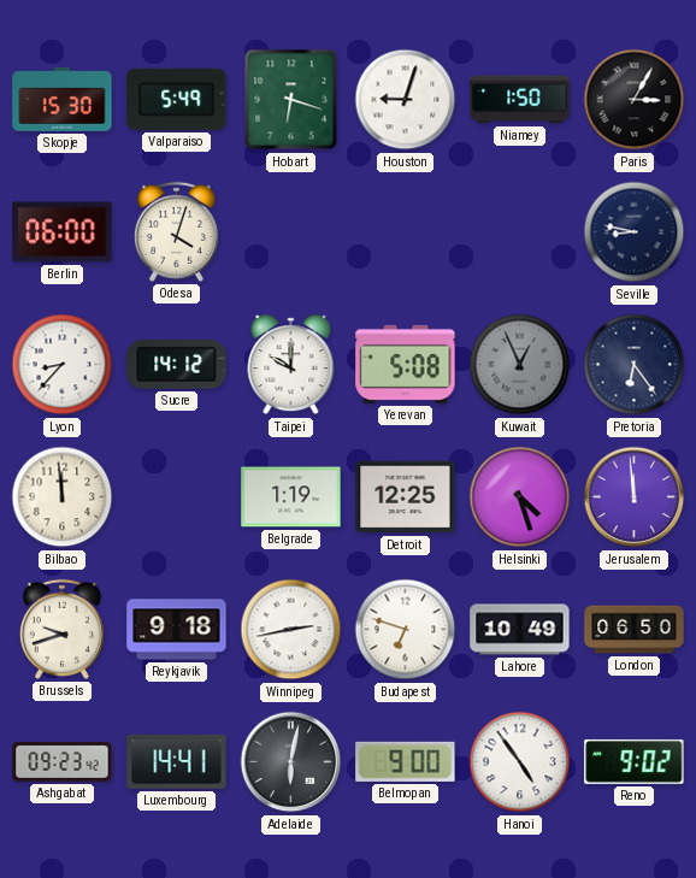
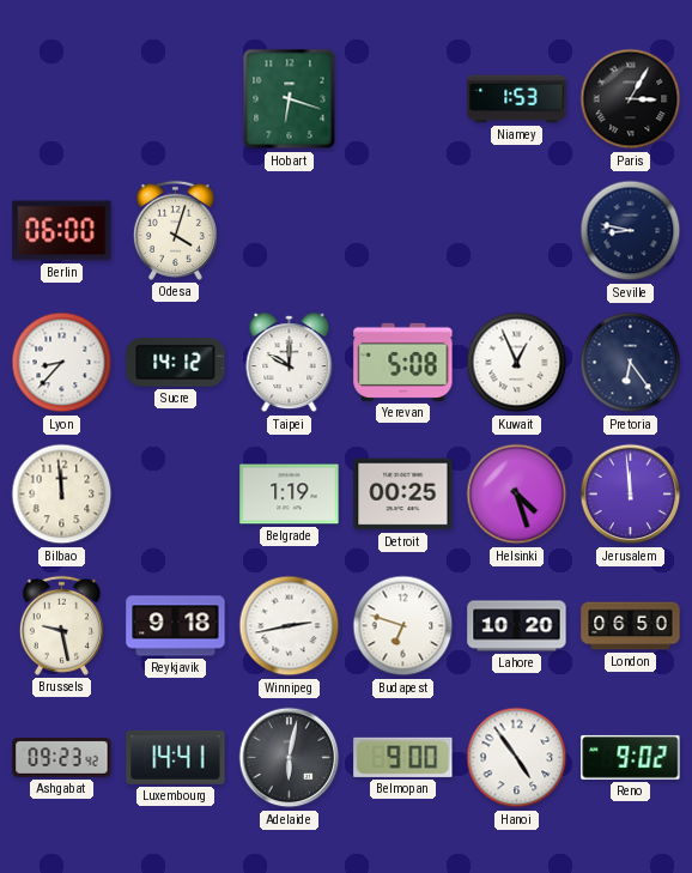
Skopje: 15:30 -> none (63, 99)
Valparaiso: 5:49 -> none (177, 99)
Houston: 9:03 -> none (406, 100)
Niamey: 1:50 -> 1:53 (517, 99)
Kuwait dial: grey -> white (517, 363)
Detroit: 12:25 -> 00:25 (403, 495)
Brussels: 9:42 -> 9:28 (61, 625)
Lahore: 10:49 -> 10:20 (517, 626)
